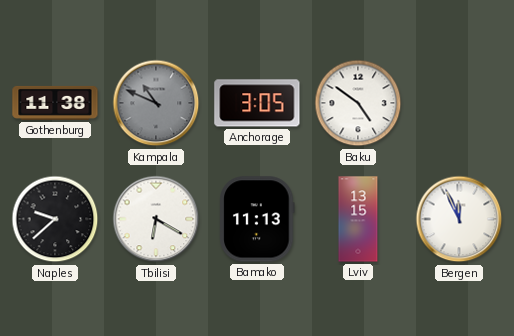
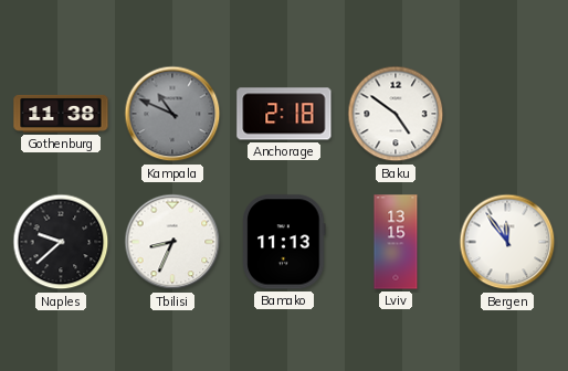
Anchorage: 3:05 -> 2:18 (284, 114)
Tbilisi: 6:20 -> 8:34 (172, 242)
Bergen: 11:56 -> 11:54 (507, 242)
